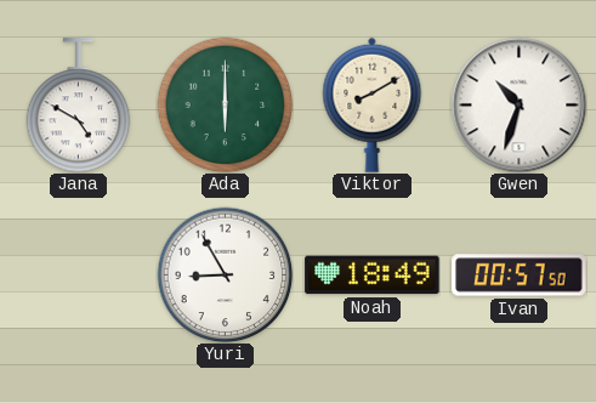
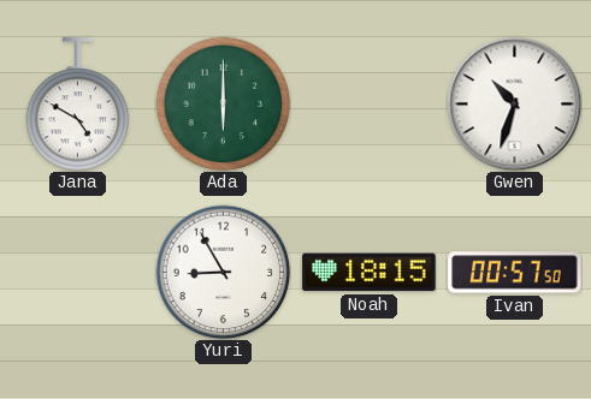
Viktor: 8:10 -> none (373, 104)
Noah: 18:49 -> 18:15 (370, 273)
